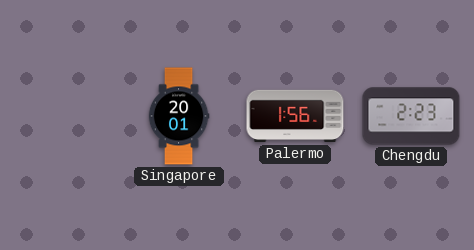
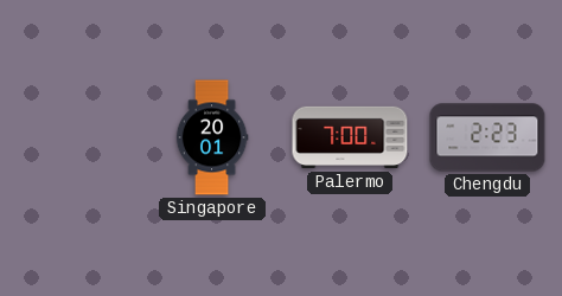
Palermo: 1:56 -> 7:00 (350, 137)
